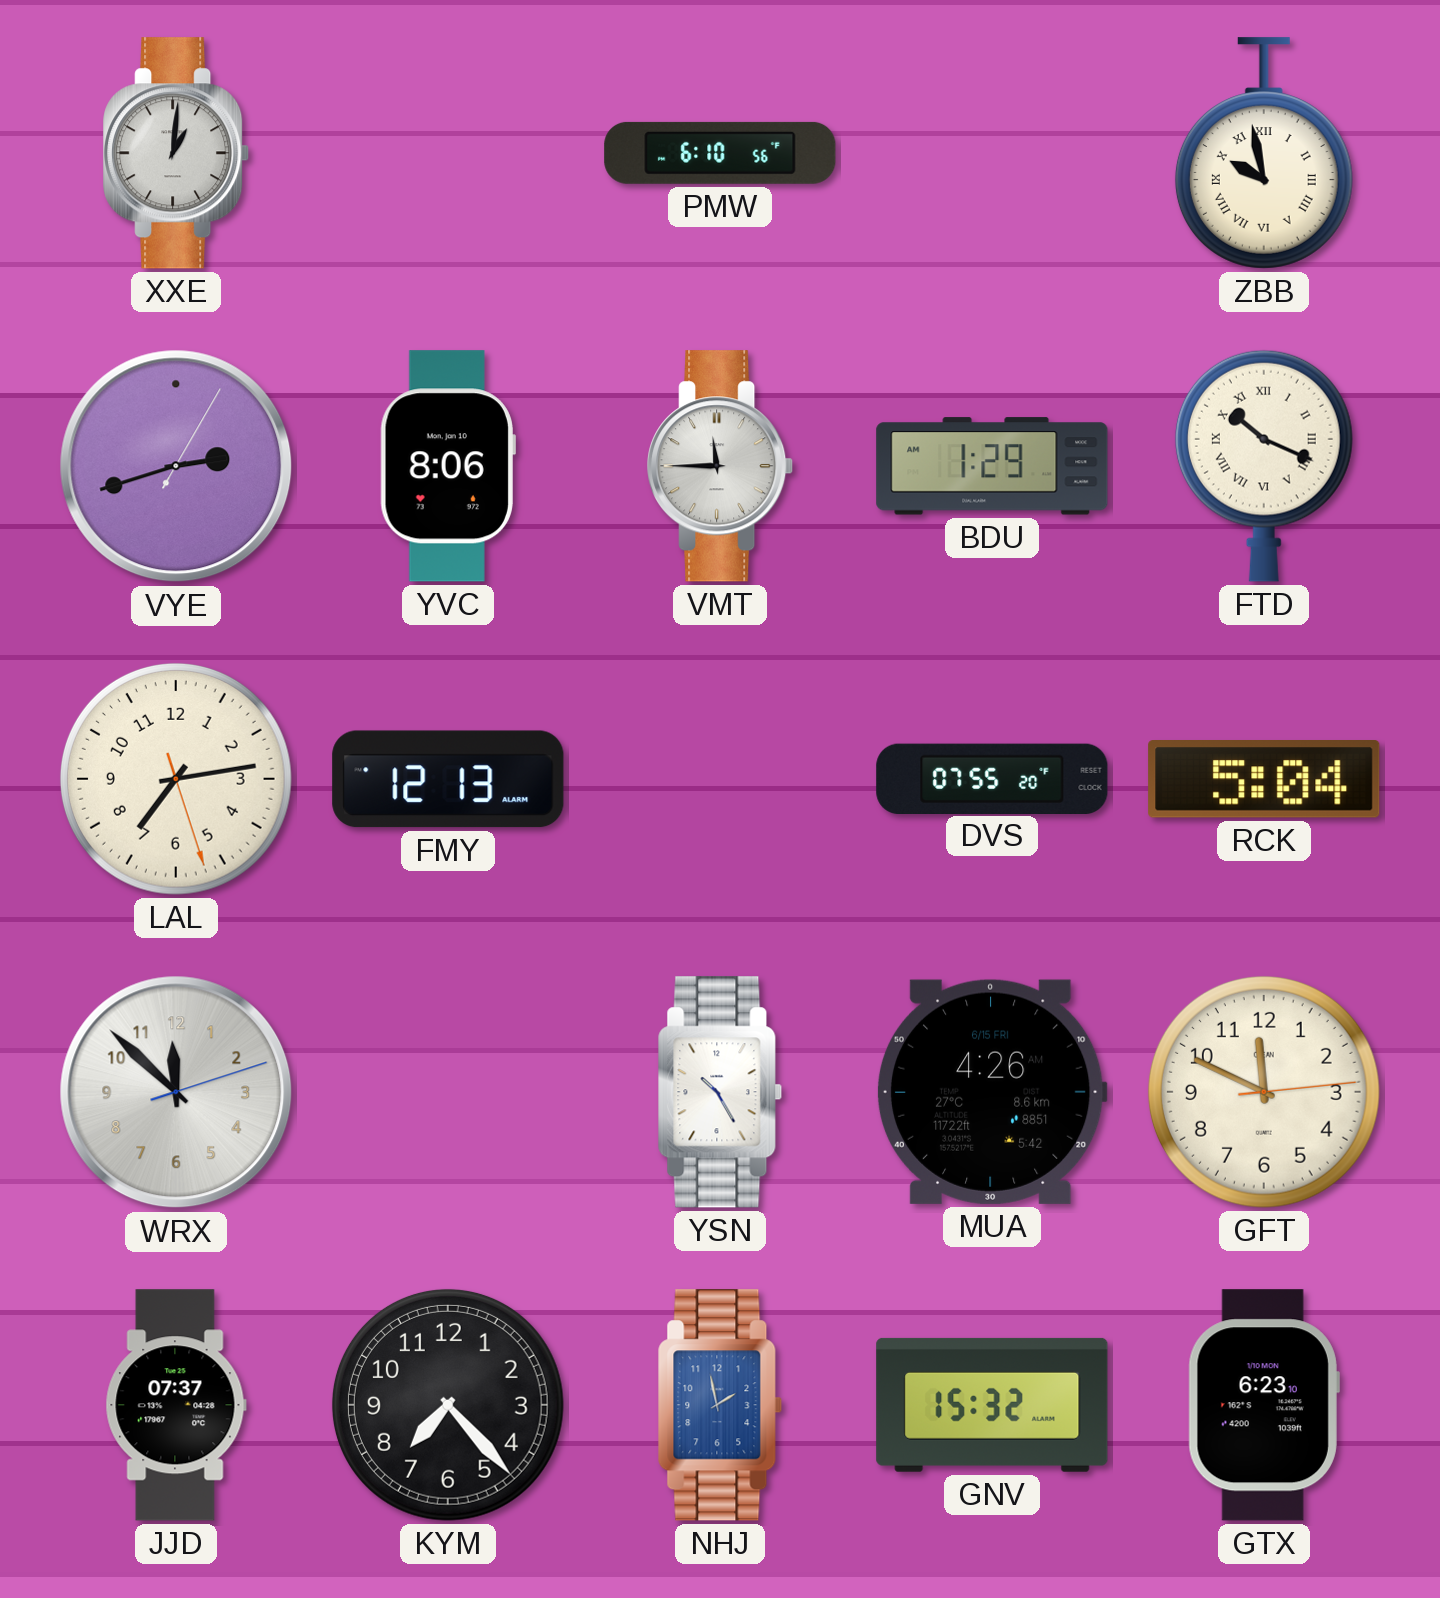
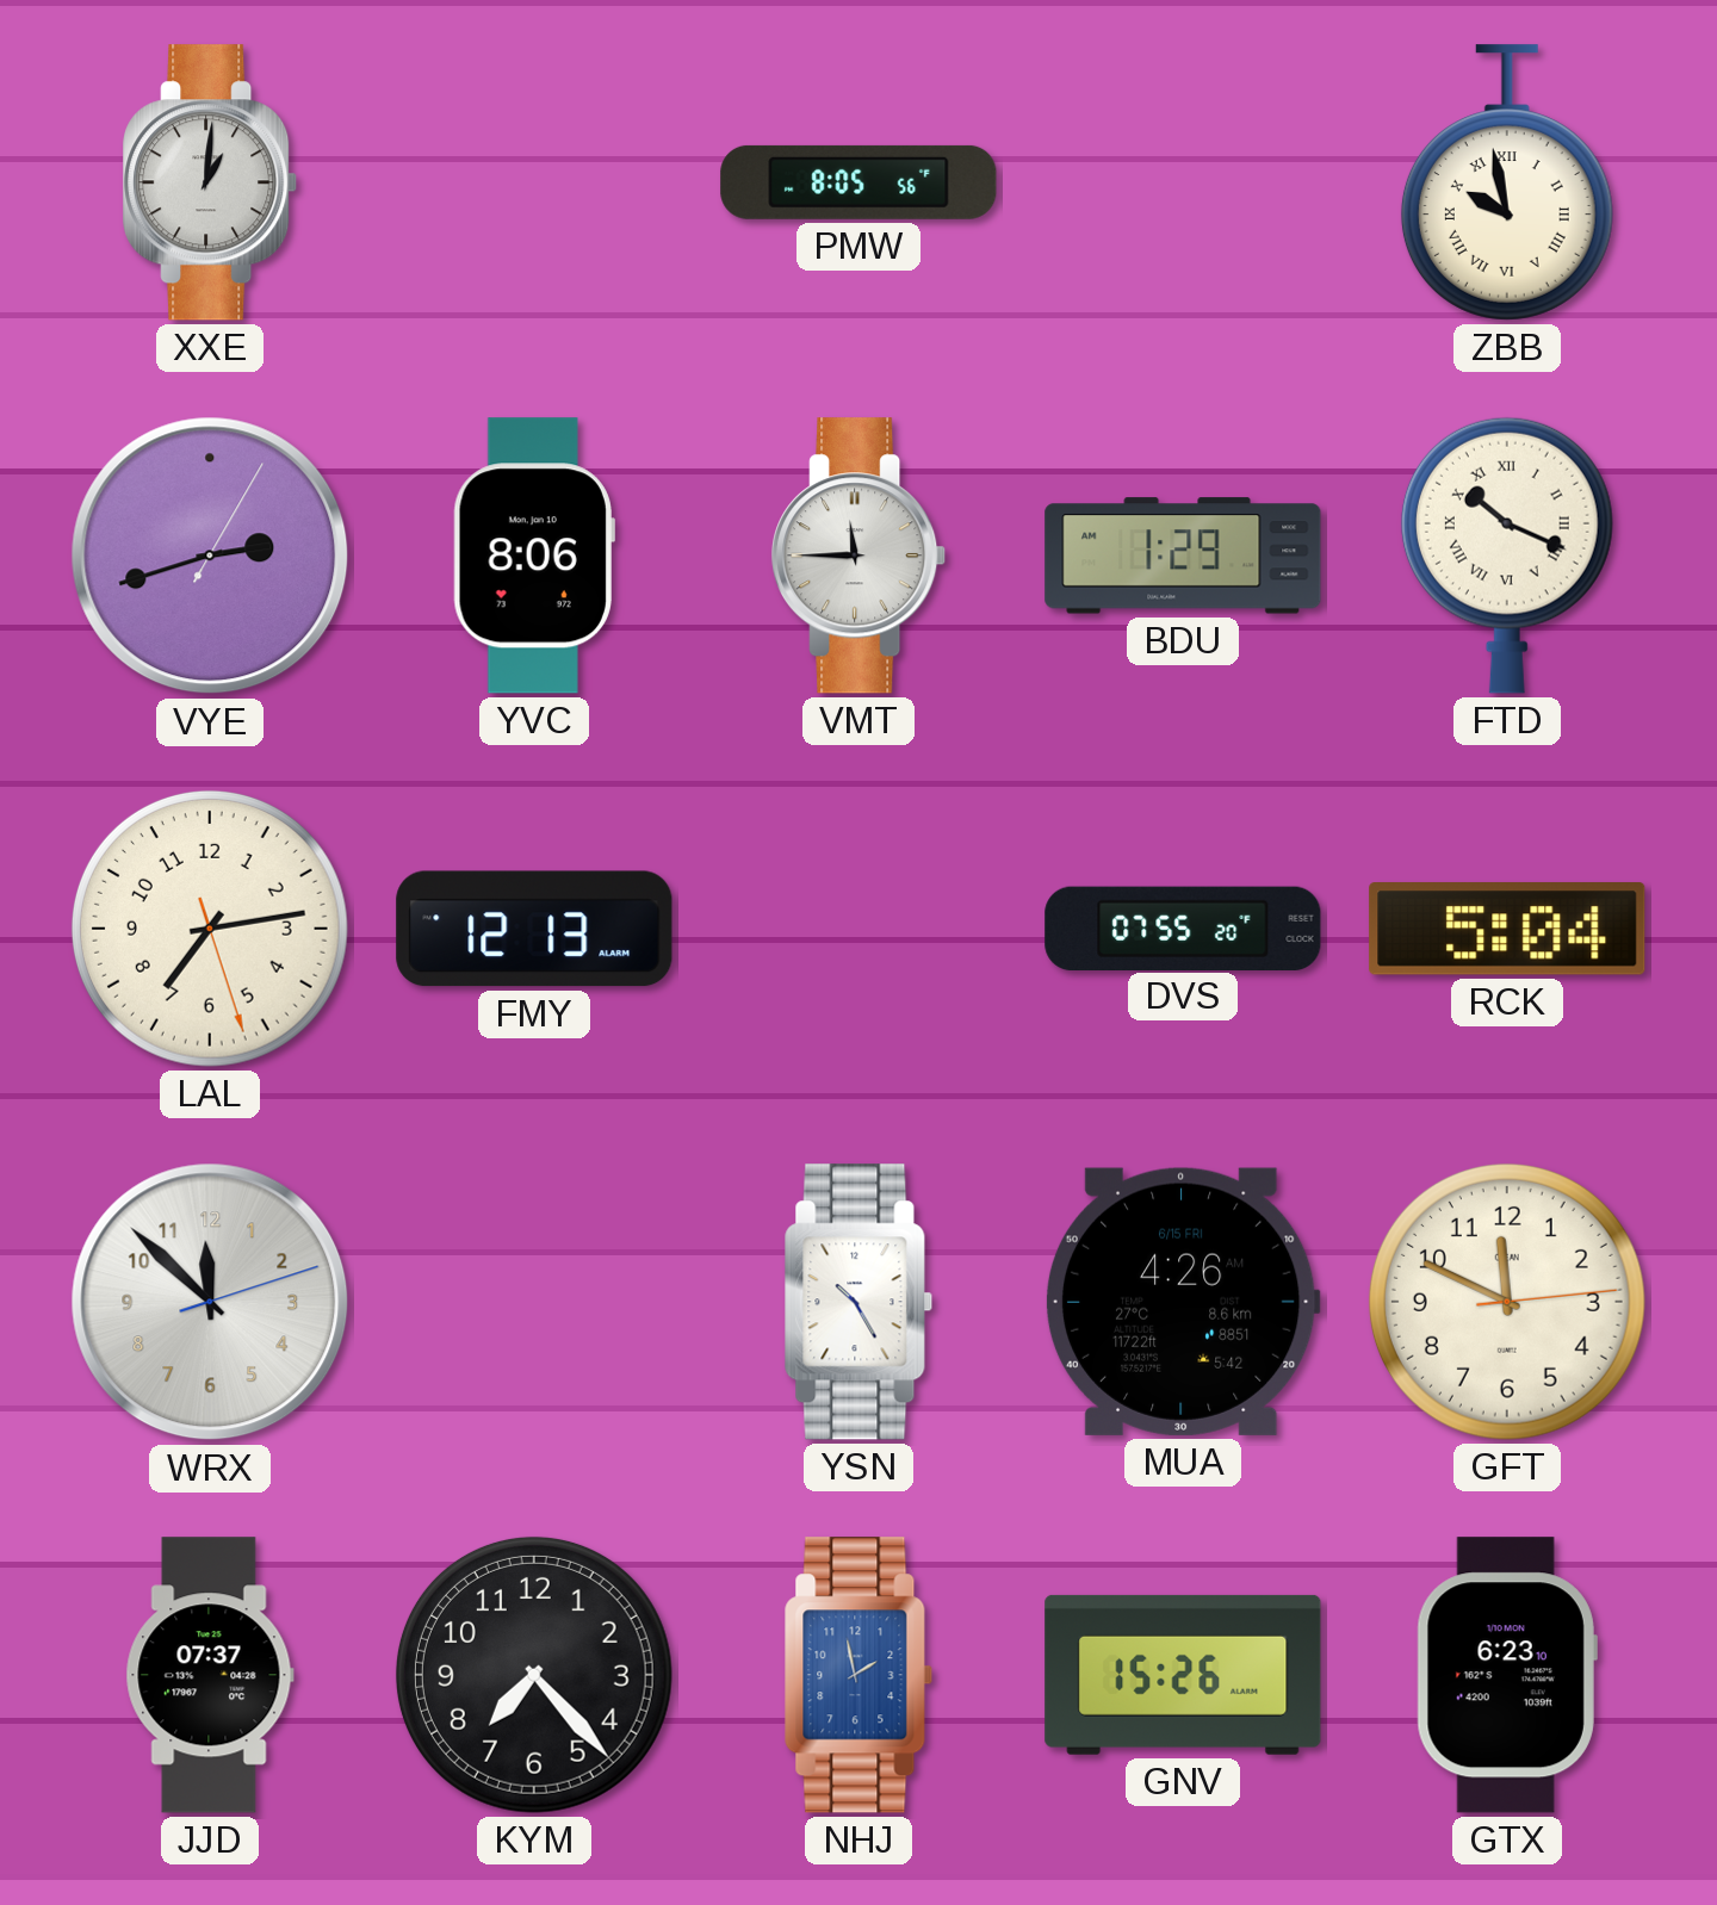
PMW: 6:10 -> 8:05 (859, 182)
GNV: 15:32 -> 15:26 (1183, 1675)
